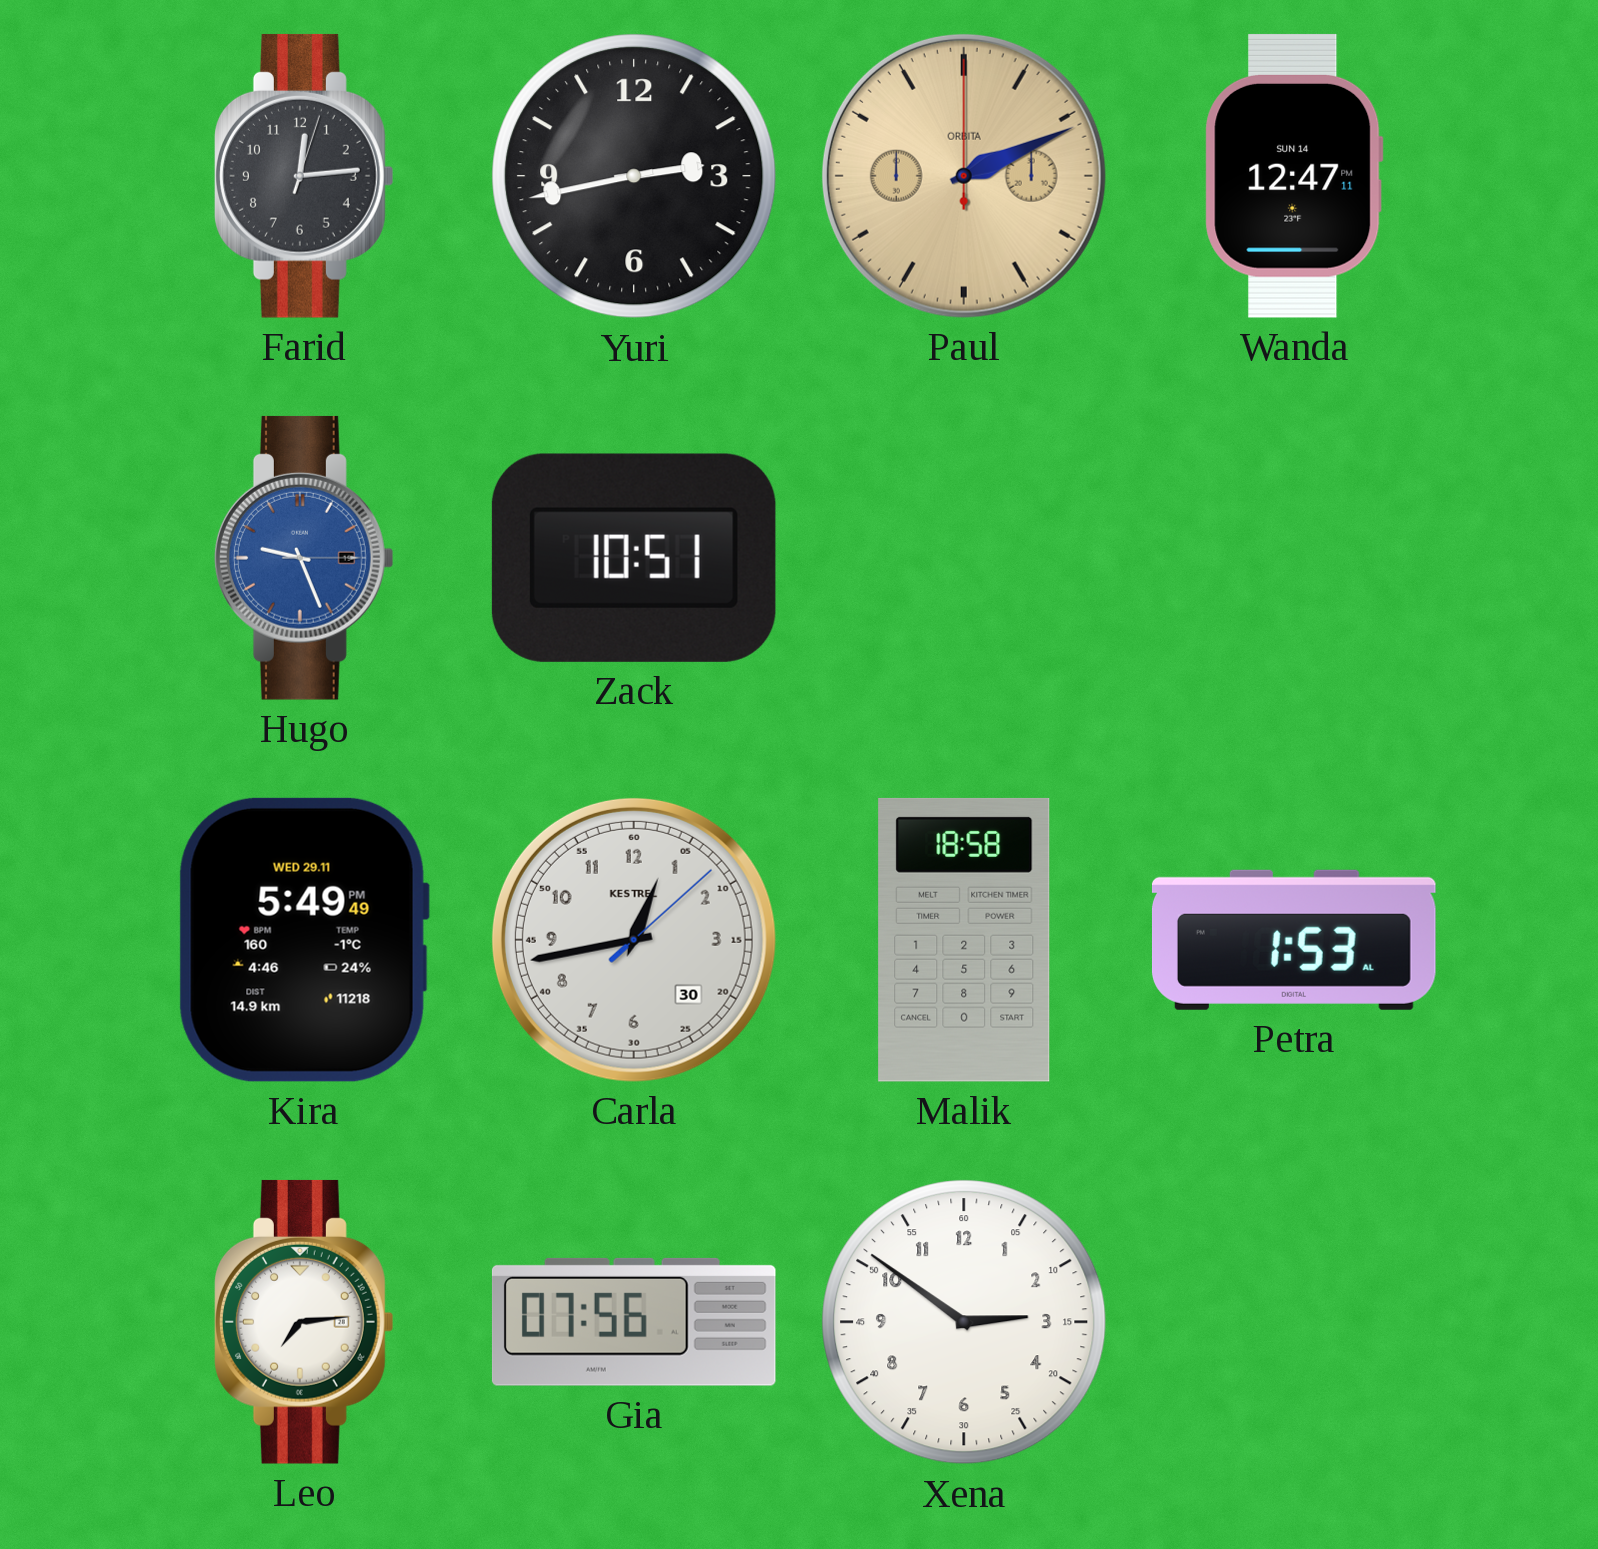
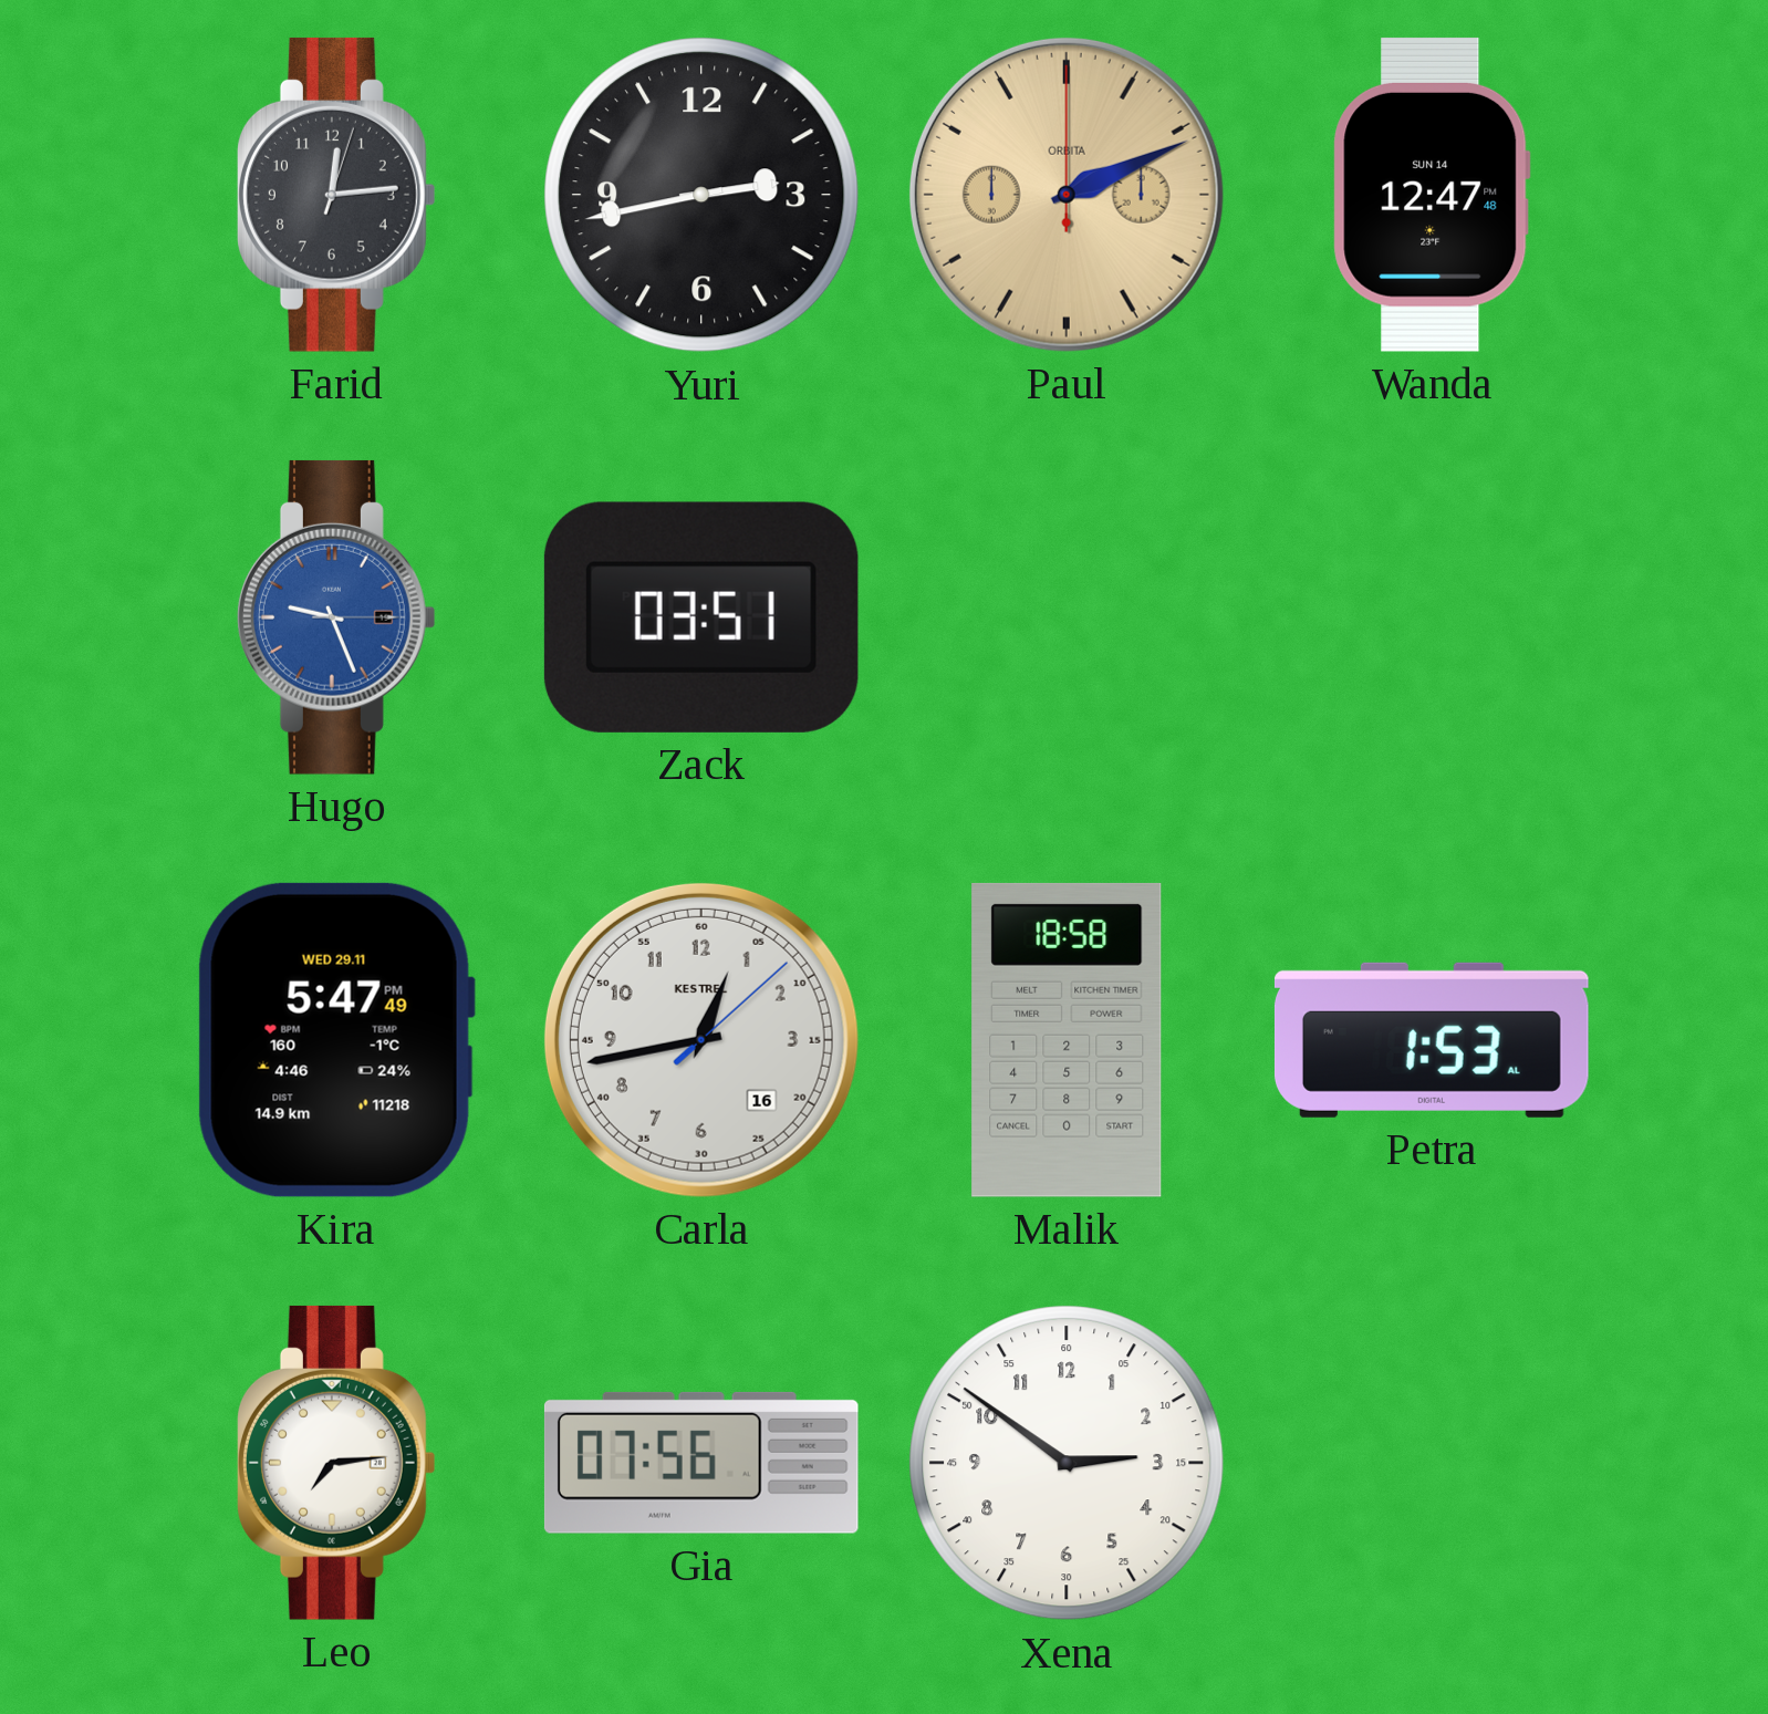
Wanda: 12:47:11 PM -> 12:47:48 PM (1432, 195)
Zack: 10:51 -> 03:51 (701, 617)
Kira: 5:49 -> 5:47 (336, 1040)
Carla date: 30 -> 16 (701, 1040)
